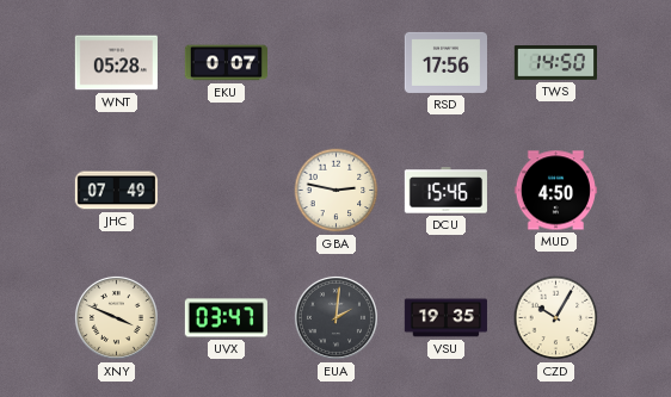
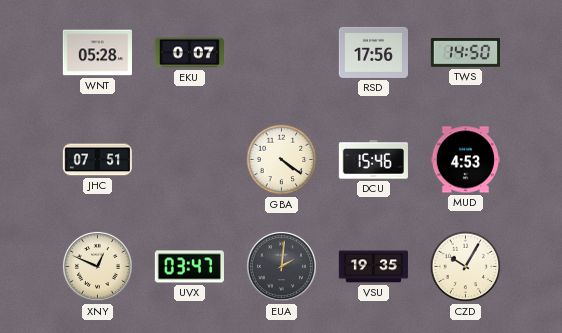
JHC: 07:49 -> 07:51 (97, 160)
GBA: 2:47 -> 4:21 (282, 160)
MUD: 4:50 -> 4:53 (465, 160)
XNY: 3:49 -> 12:49 (97, 266)
